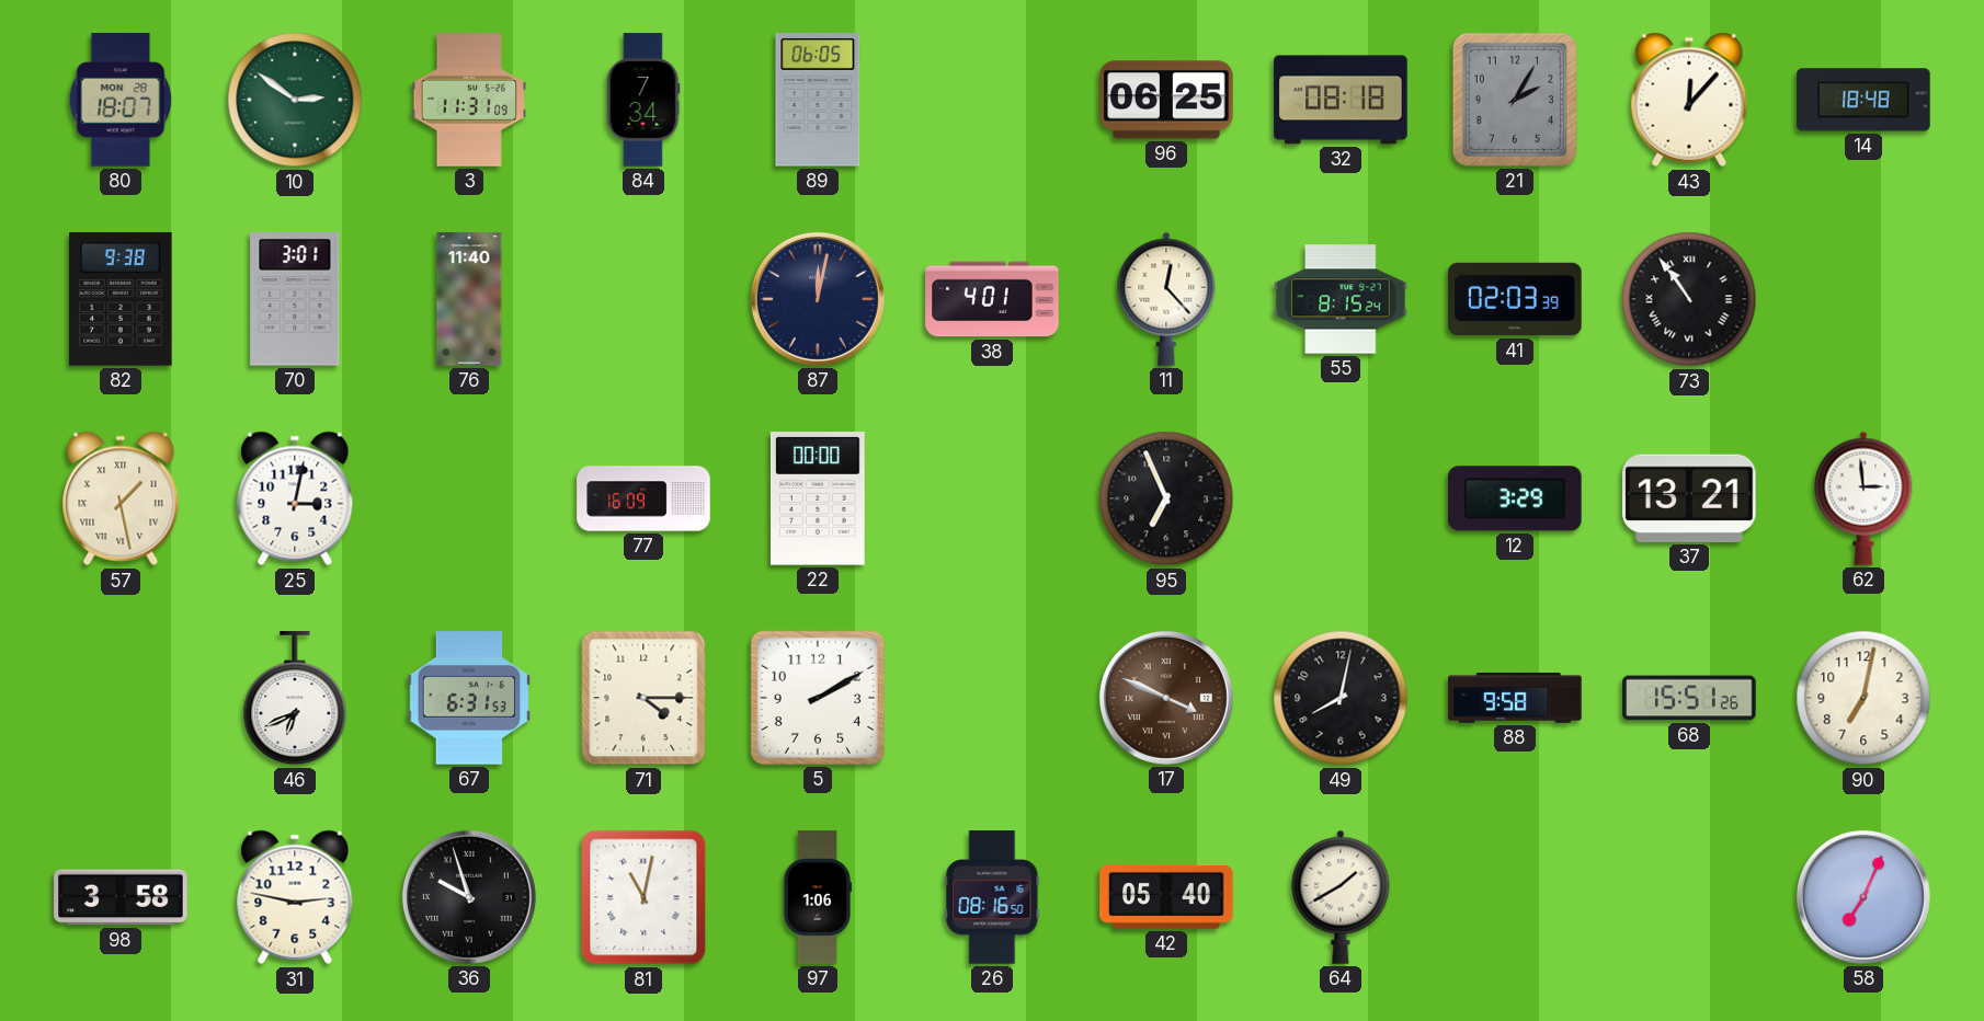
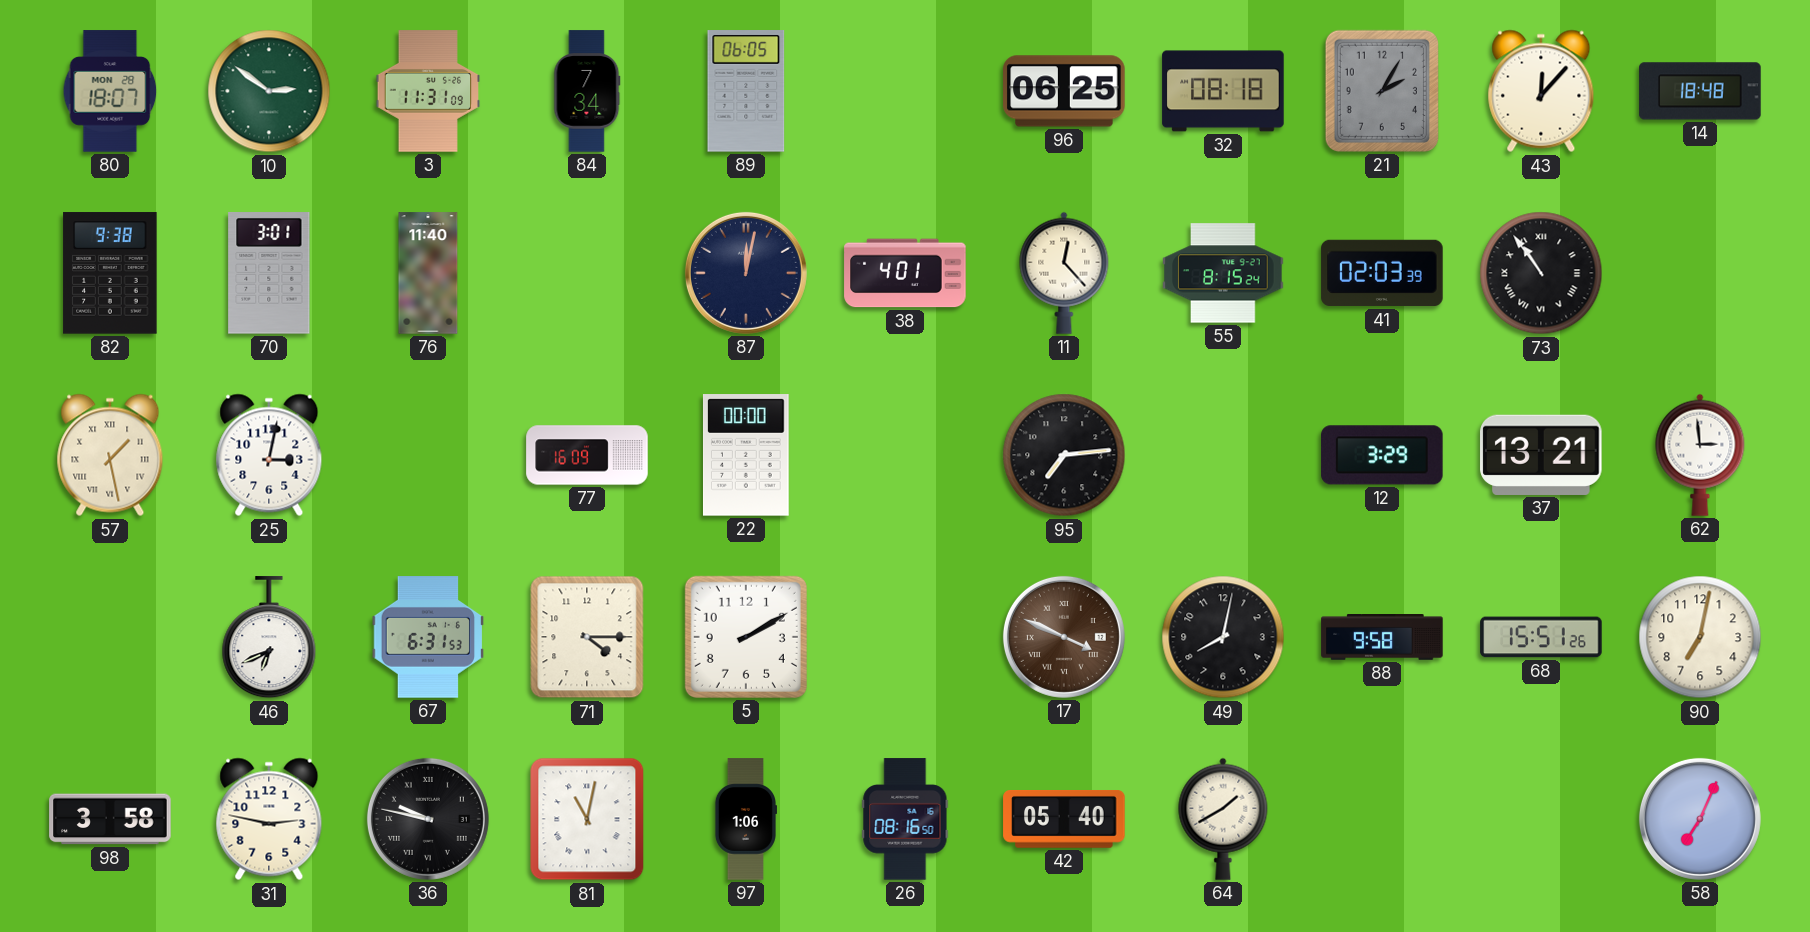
95: 6:56 -> 7:14 (1064, 455)
36: 9:57 -> 9:47 (428, 819)
